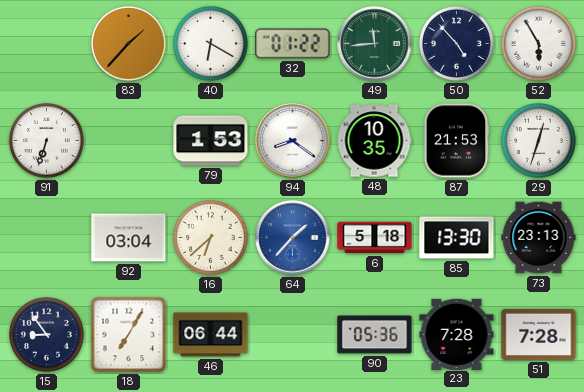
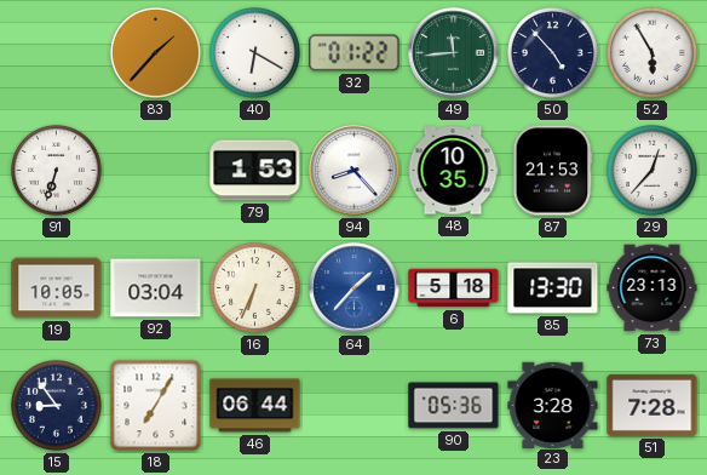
94: 8:21 -> 8:23 (355, 171)
29: 12:33 -> 12:37 (651, 170)
19: none -> 10:05 (57, 288)
16: 6:38 -> 6:34 (254, 287)
23: 7:28 -> 3:28 (553, 405)
